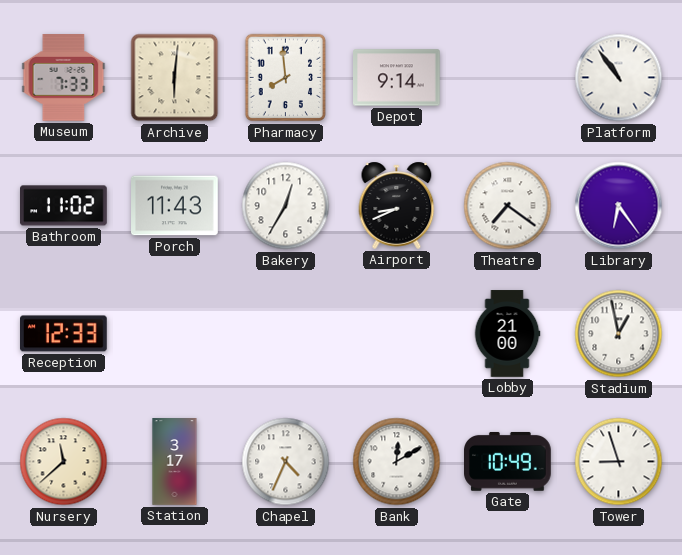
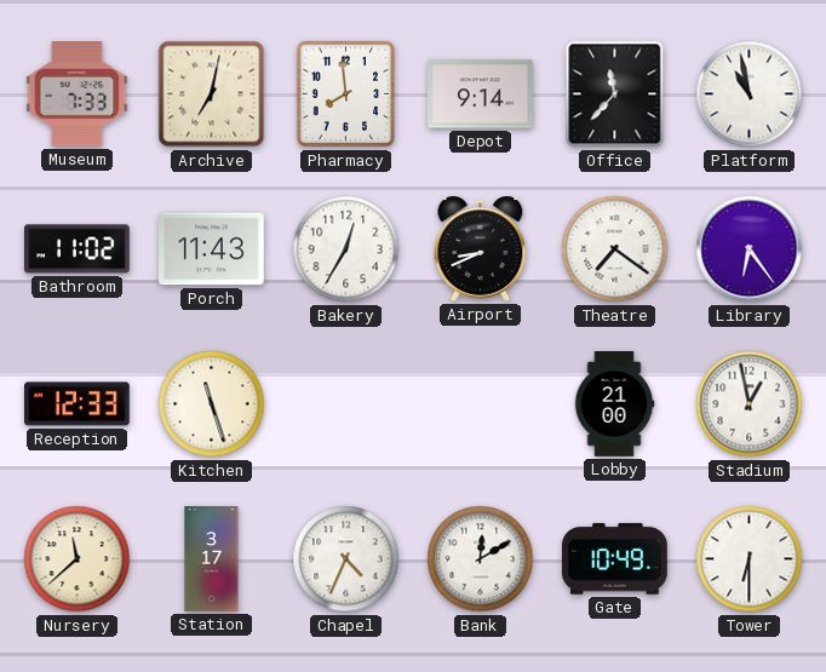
Archive: 6:01 -> 7:02 (212, 94)
Office: none -> 11:37 (615, 94)
Platform: 10:54 -> 10:58 (750, 94)
Kitchen: none -> 11:27 (212, 404)
Tower: 8:57 -> 6:30 (750, 559)
